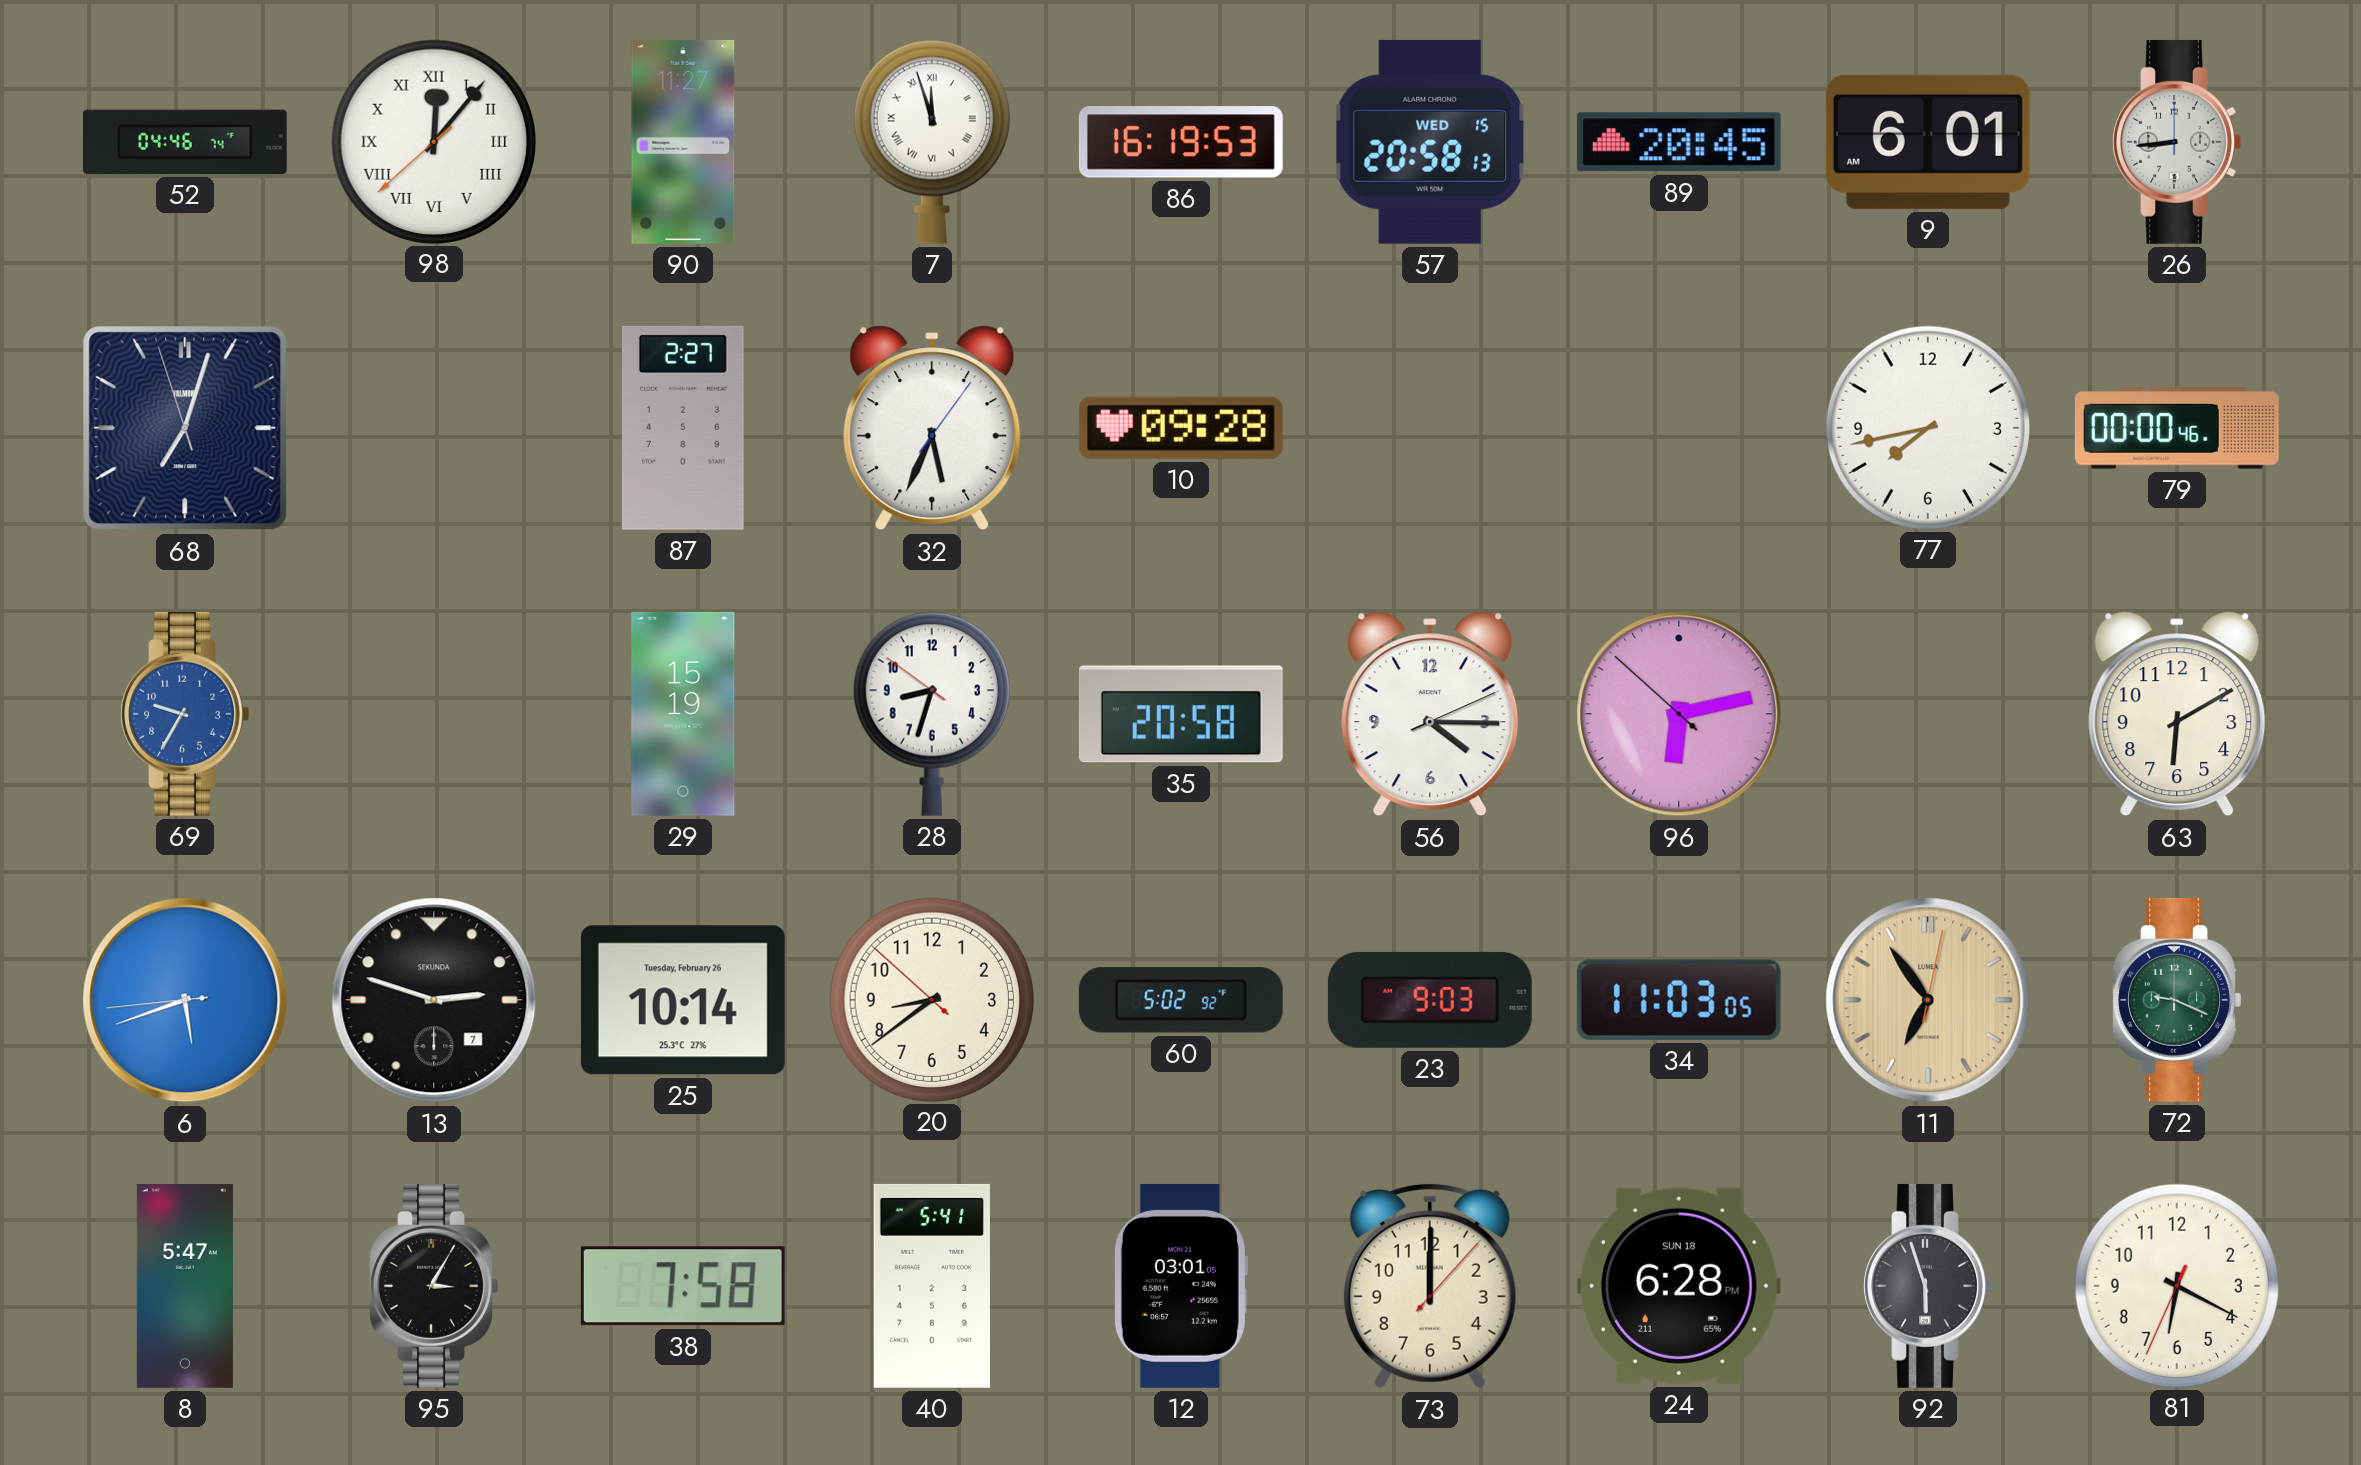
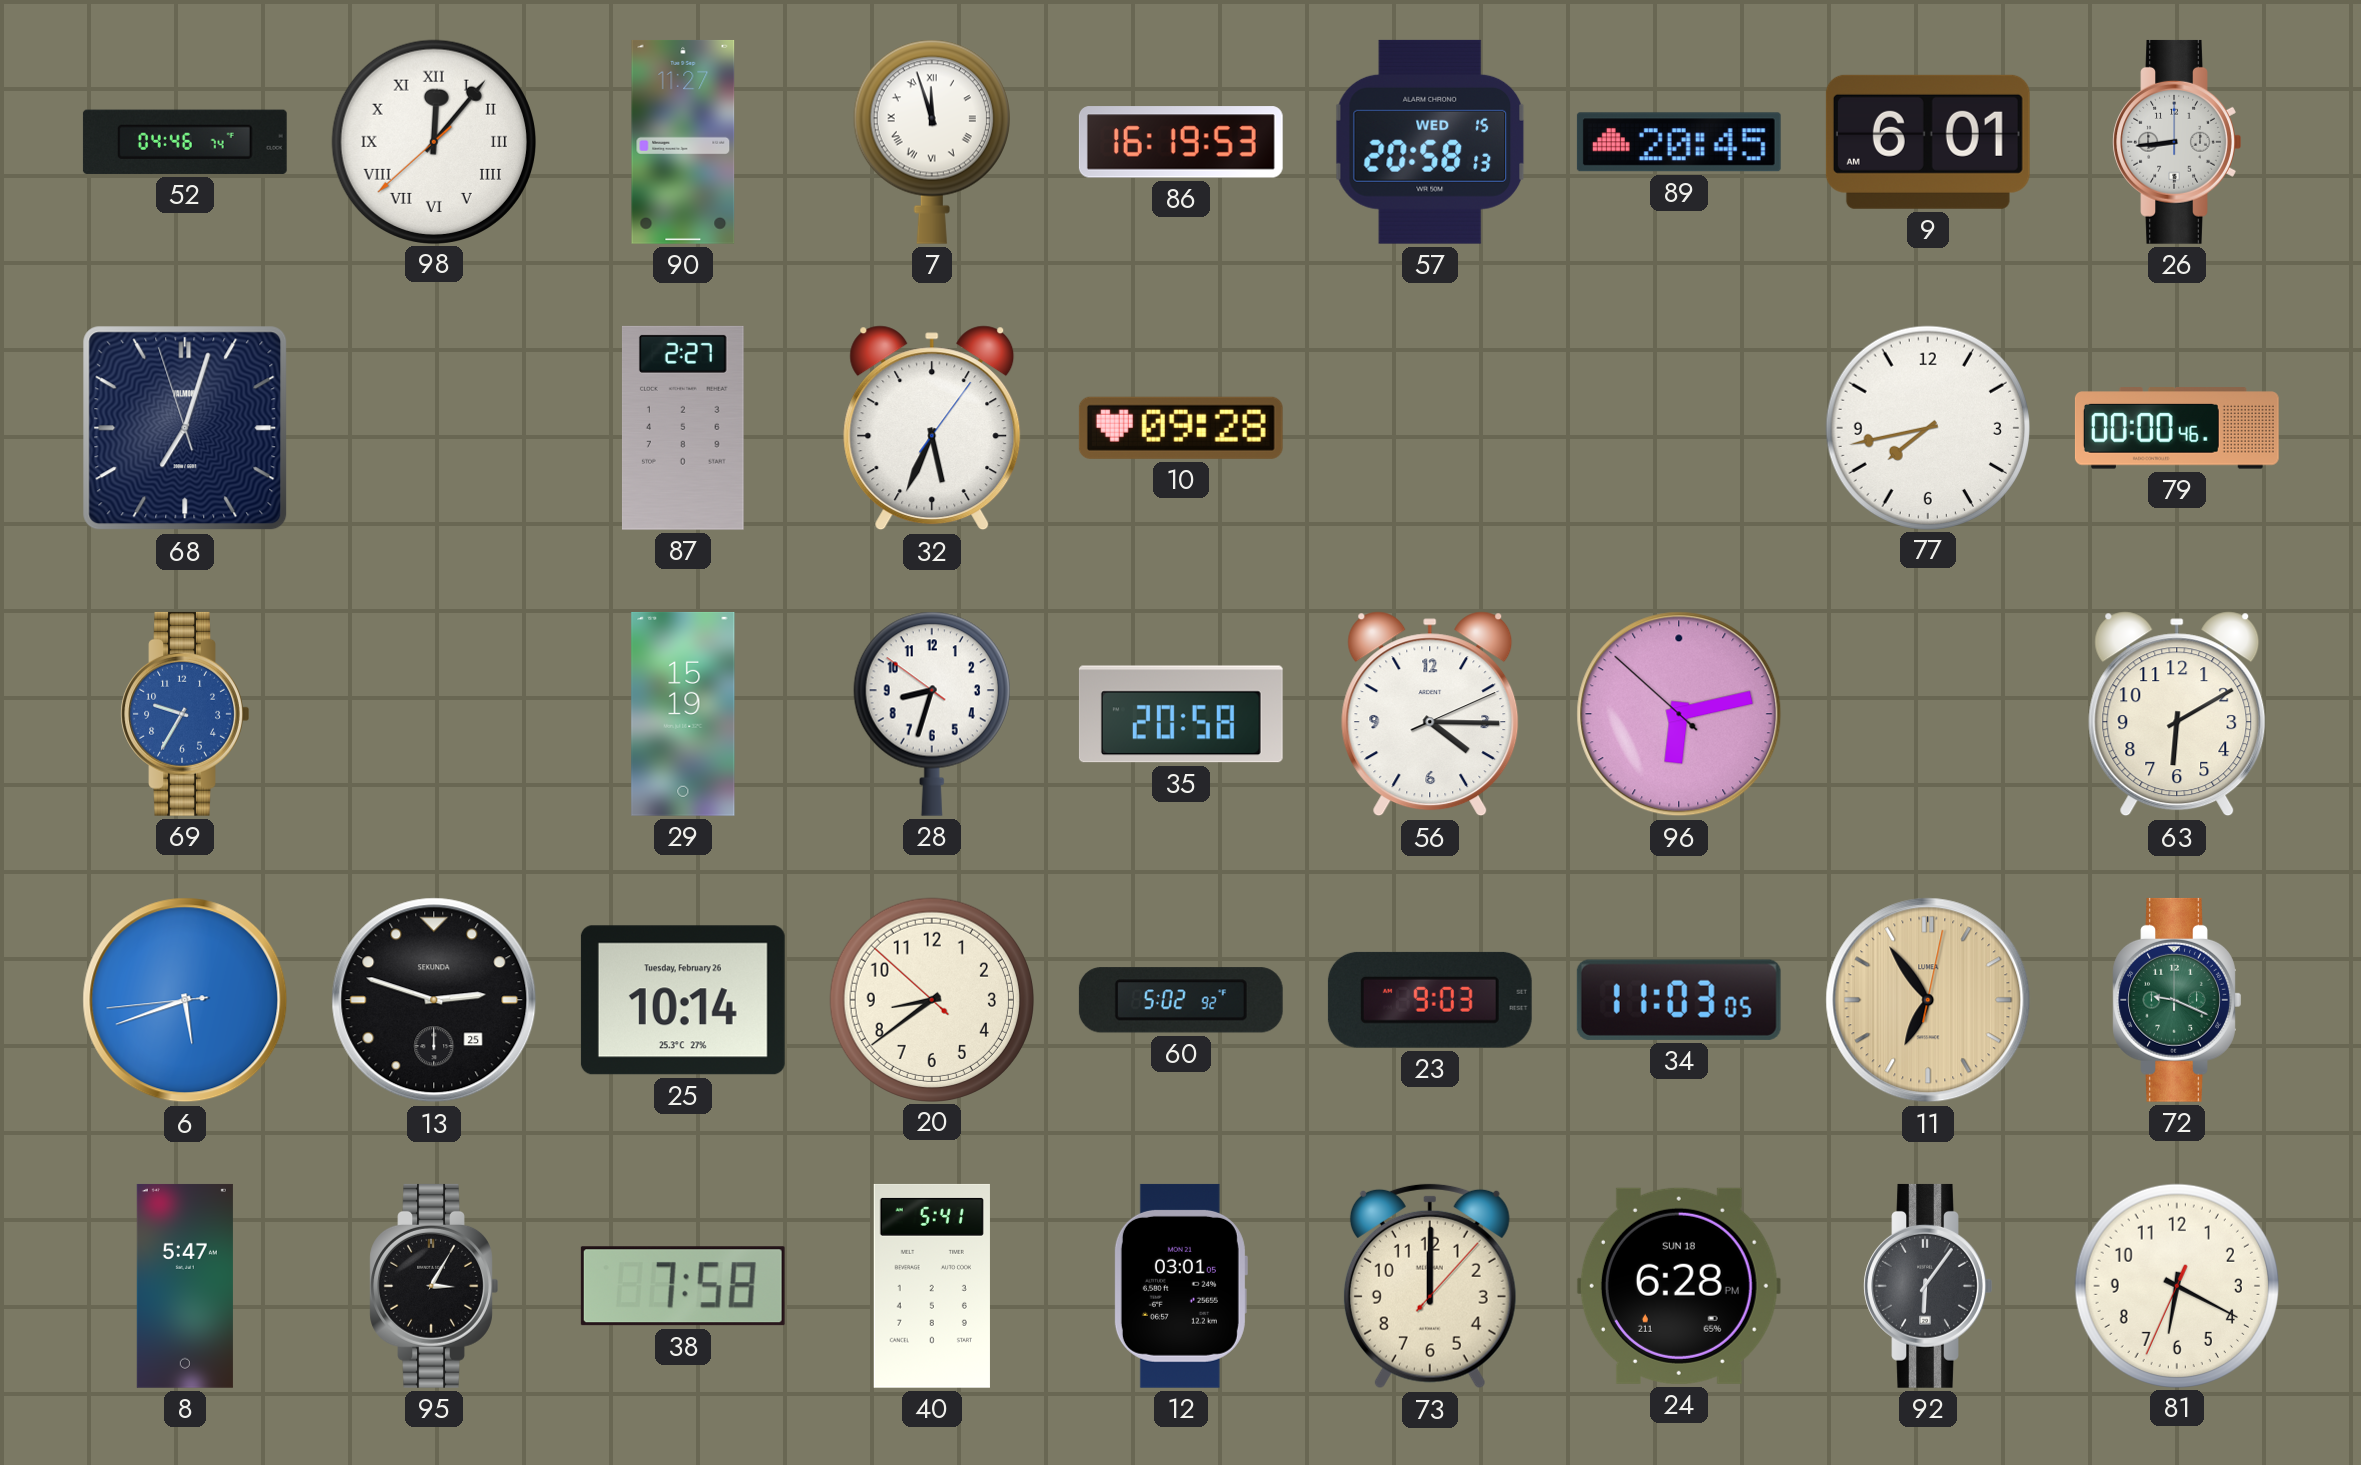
13 date: 7 -> 25 (434, 1000)
92: 5:57 -> 6:06 (1928, 1286)
